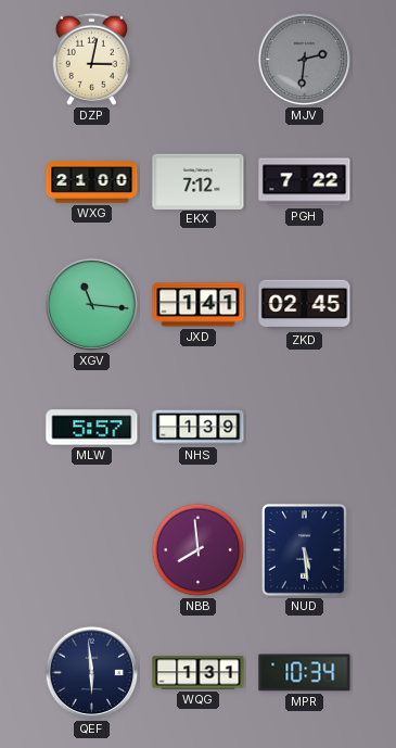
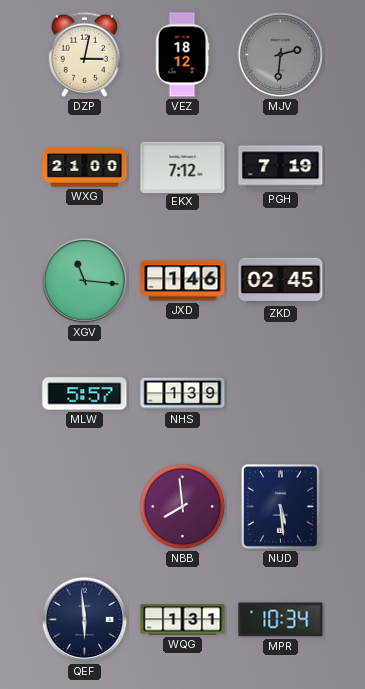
VEZ: none -> 18:12 (182, 55)
PGH: 7:22 -> 7:19 (281, 168)
JXD: 1:41 -> 1:46 (183, 281)
